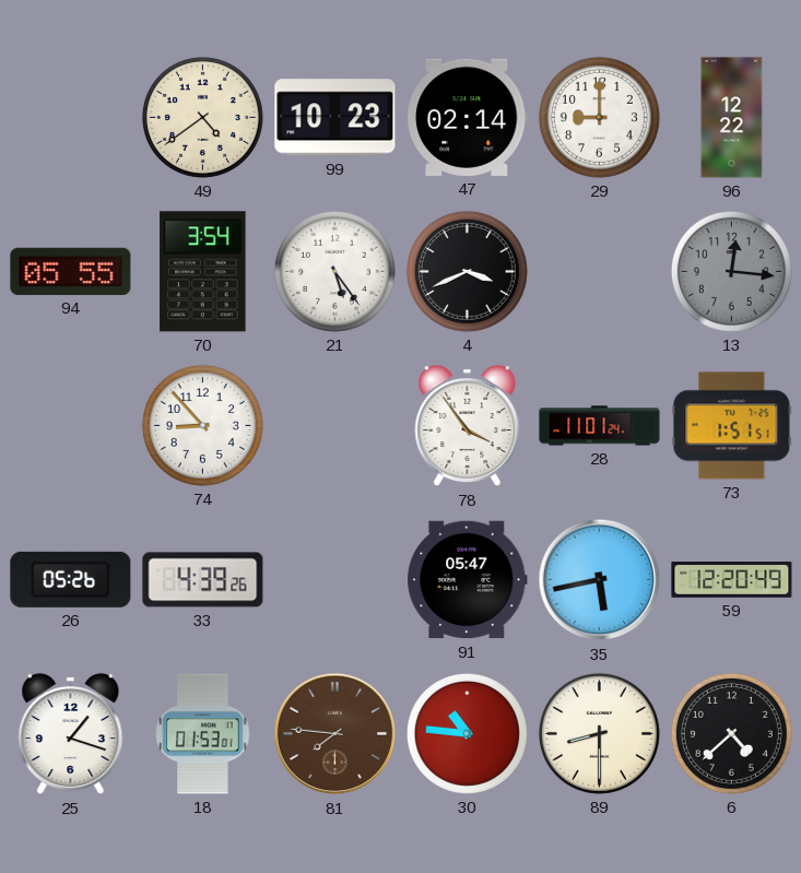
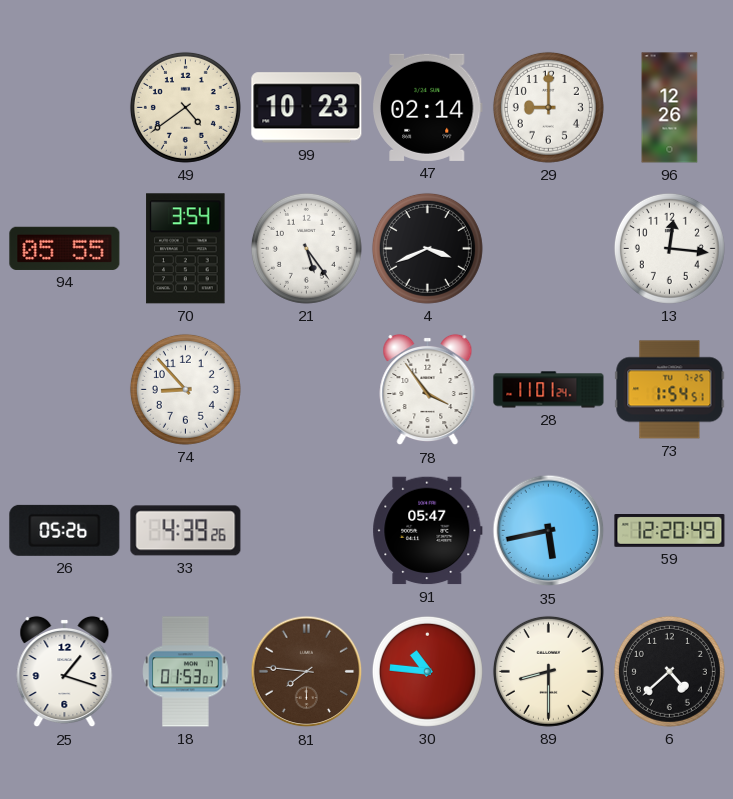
96: 12:22 -> 12:26 (670, 108)
13 dial: grey -> white (669, 248)
73: 1:51 -> 1:54 (670, 390)
